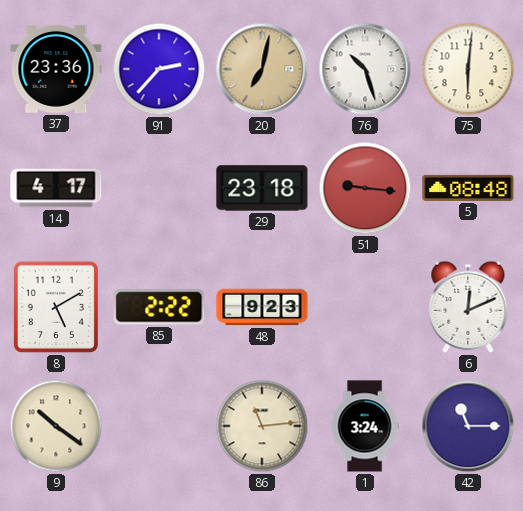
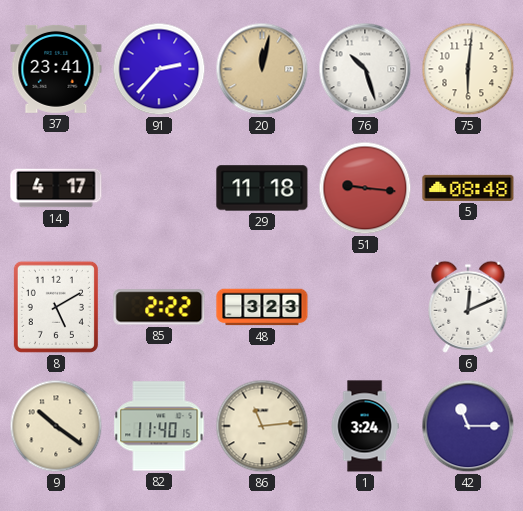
37: 23:36 -> 23:41 (56, 69)
20: 7:02 -> 12:02 (262, 69)
29: 23:18 -> 11:18 (262, 188)
48: 9:23 -> 3:23 (262, 307)
82: none -> 11:40 (159, 426)
